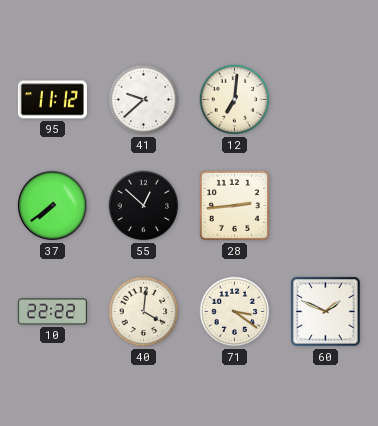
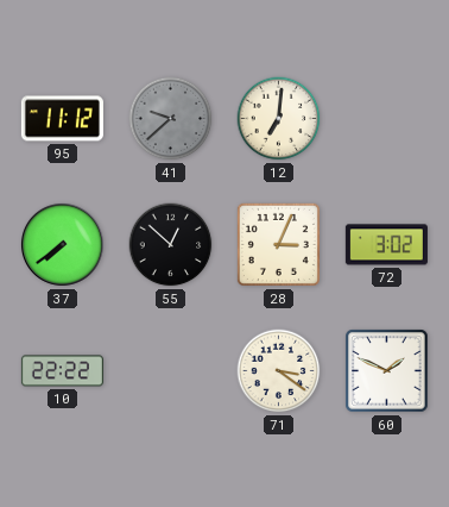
41 dial: white -> grey (171, 119)
28: 2:44 -> 3:04 (278, 244)
72: none -> 3:02 (386, 245)
40: 4:01 -> none (144, 312)
